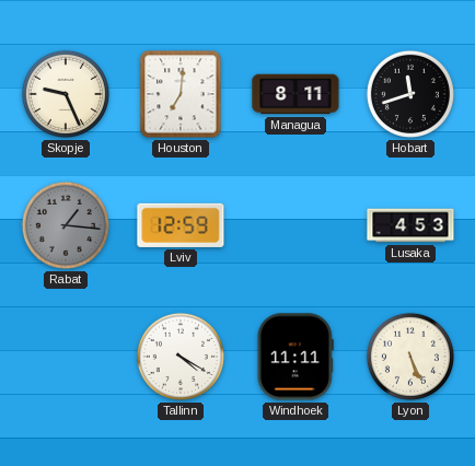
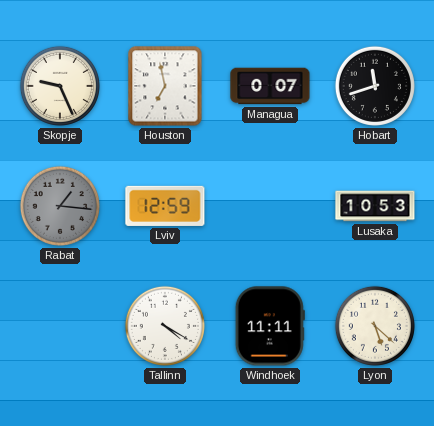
Houston: 7:01 -> 6:58 (165, 86)
Managua: 8:11 -> 0:07 (270, 86)
Lusaka: 4:53 -> 10:53 (375, 206)
Lyon: 5:26 -> 5:22 (375, 326)
